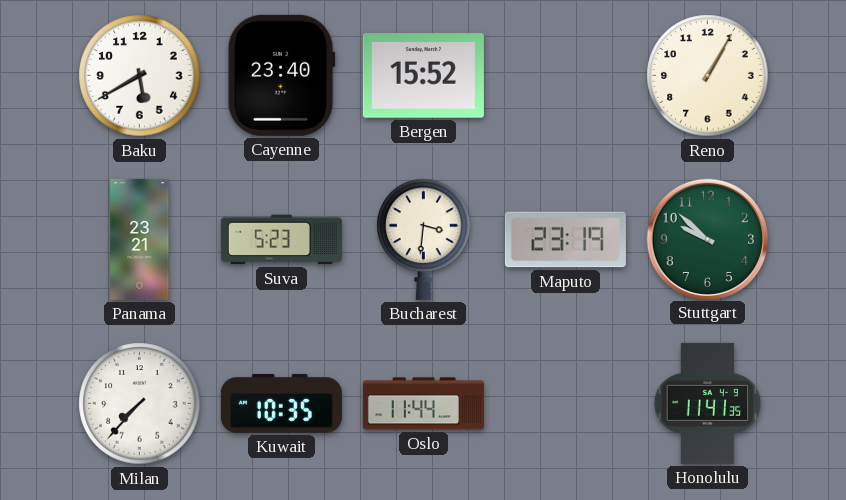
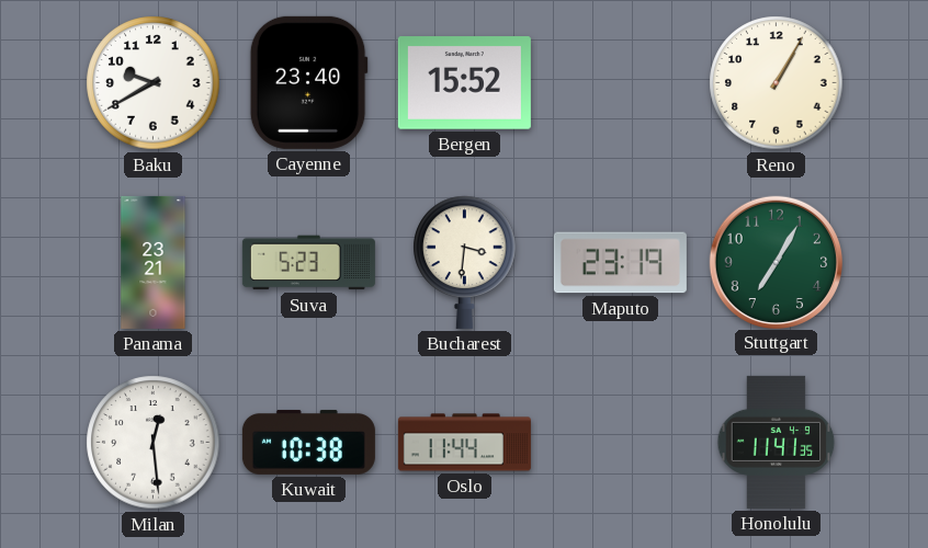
Baku: 5:40 -> 9:40 (154, 83)
Stuttgart: 9:52 -> 7:05 (776, 262)
Milan: 7:37 -> 12:29 (154, 443)
Kuwait: 10:35 -> 10:38 (308, 442)
